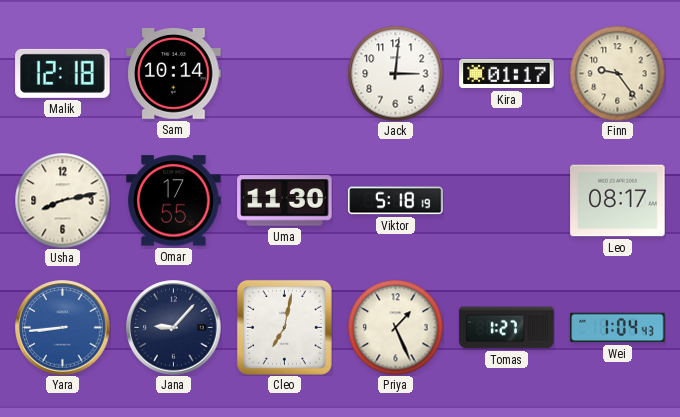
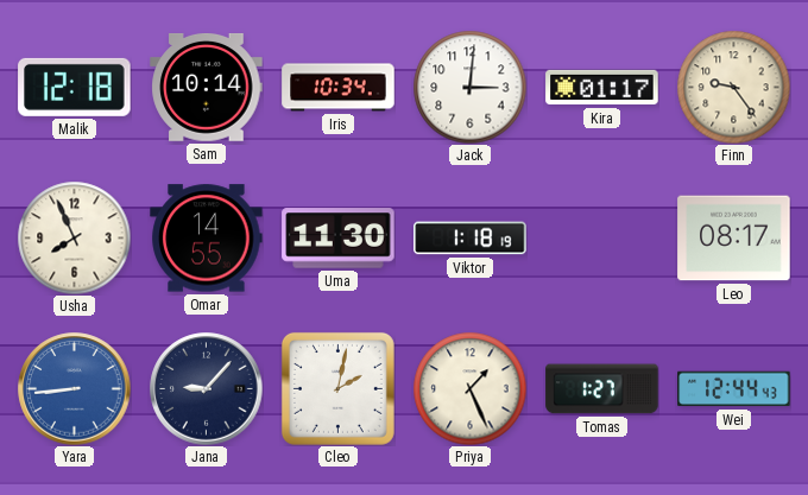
Iris: none -> 10:34 (339, 88)
Usha: 8:13 -> 7:56 (74, 237)
Omar: 17:55 -> 14:55 (207, 239)
Viktor: 5:18 -> 1:18 (471, 239)
Cleo: 7:02 -> 2:02 (337, 388)
Wei: 1:04 -> 12:44 (734, 389)
